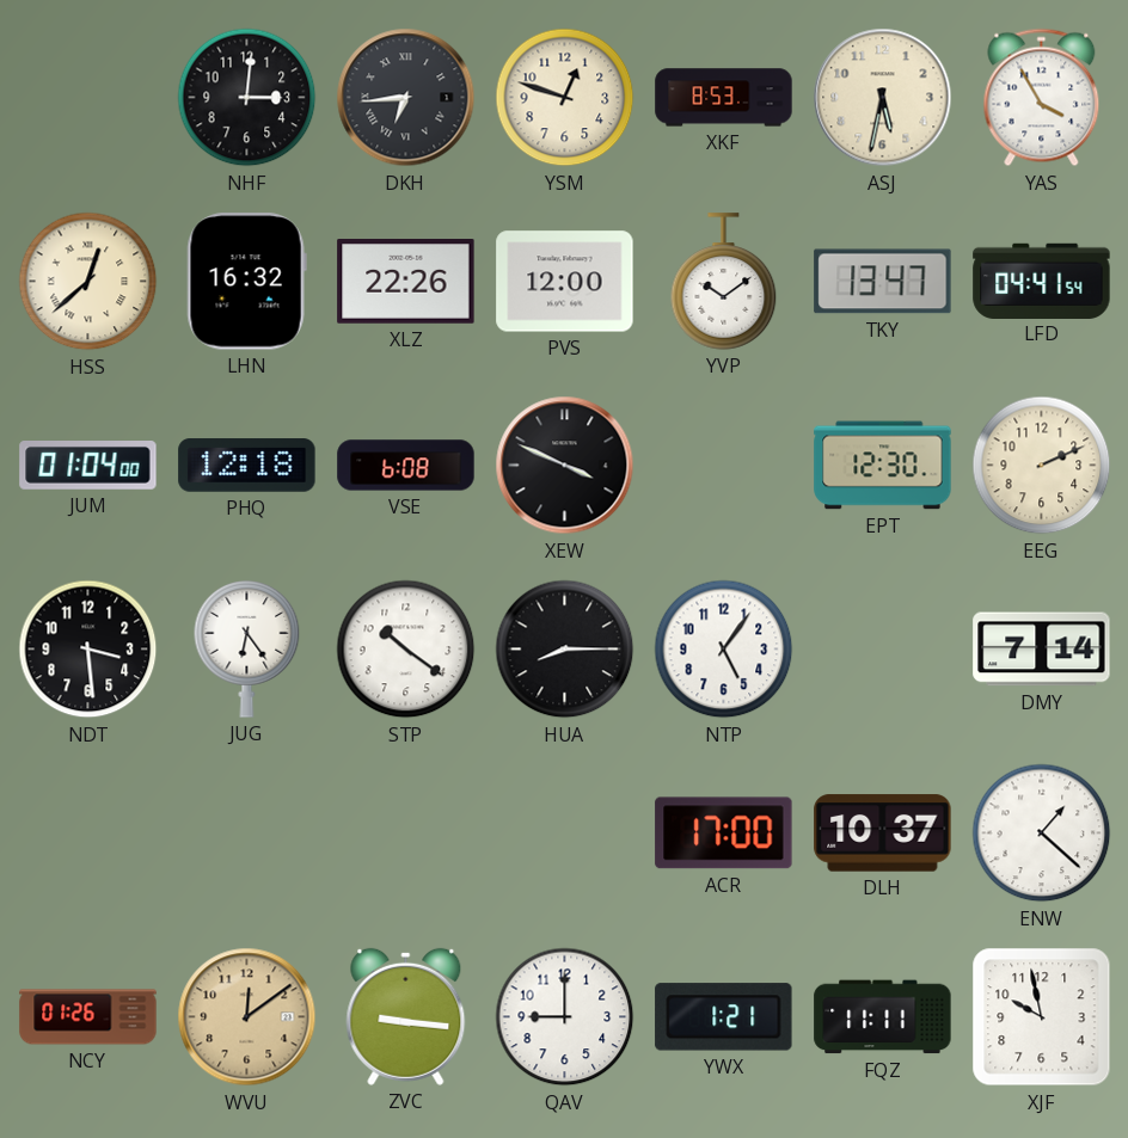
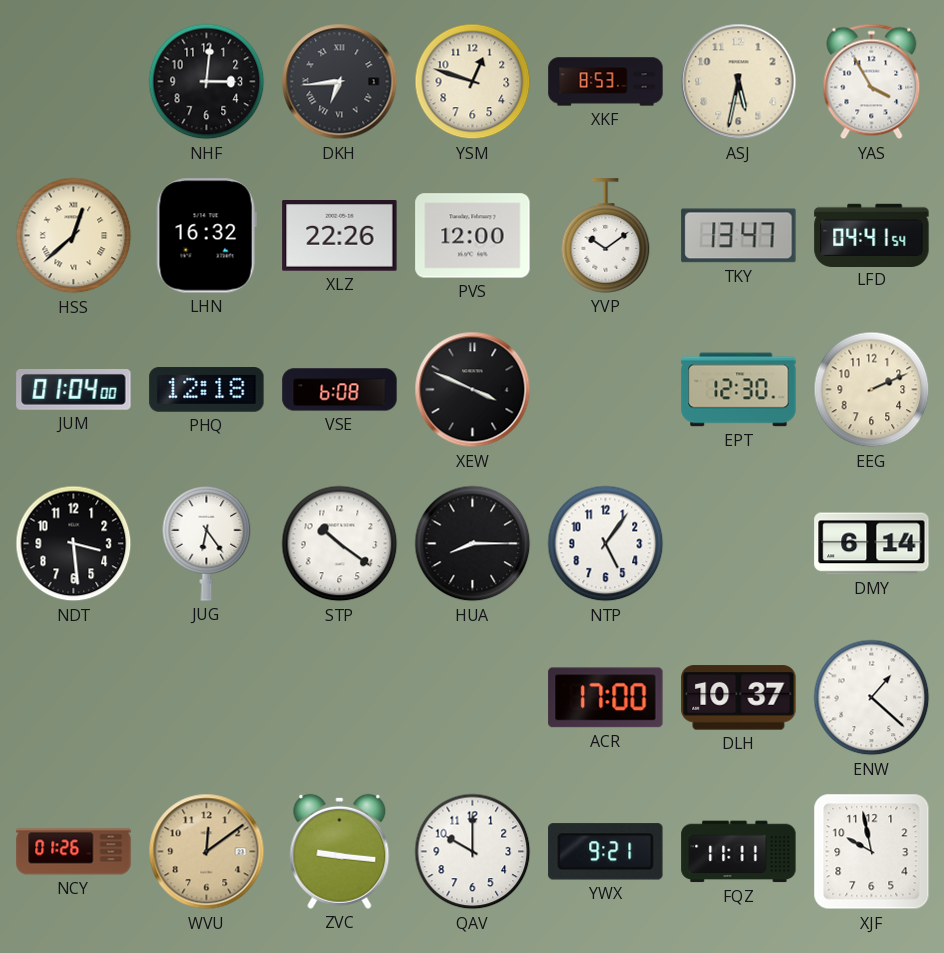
DMY: 7:14 -> 6:14 (872, 544)
QAV: 9:00 -> 10:00 (473, 852)
YWX: 1:21 -> 9:21 (606, 852)
